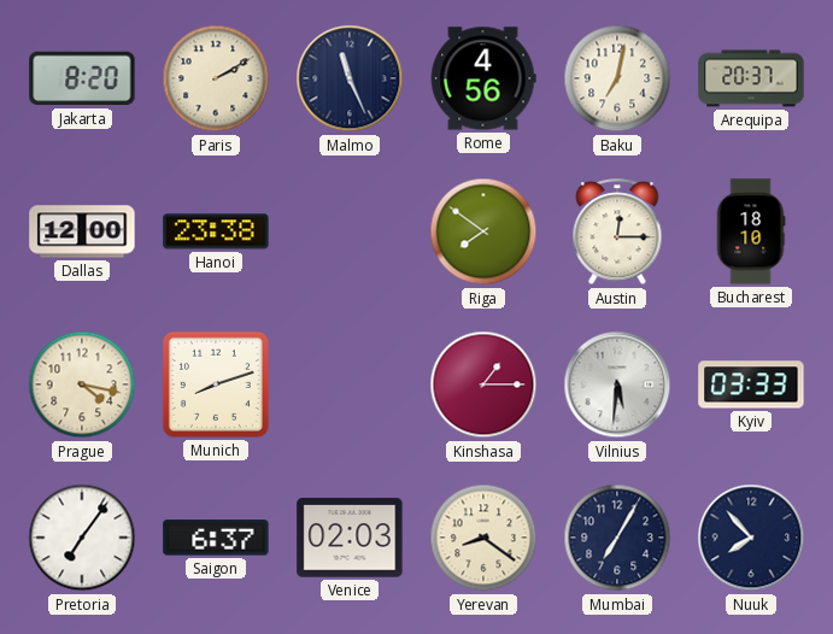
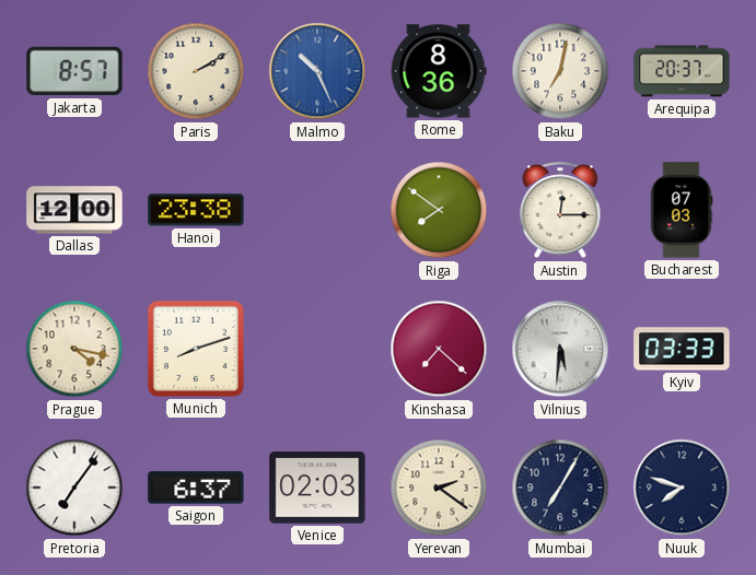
Jakarta: 8:20 -> 8:57 (74, 71)
Malmo: 11:26 -> 10:26 (317, 71)
Malmo dial: navy -> blue (317, 71)
Rome: 4:56 -> 8:36 (439, 71)
Bucharest: 18:10 -> 07:03 (682, 210)
Kinshasa: 1:15 -> 7:22 (439, 349)
Yerevan: 8:21 -> 2:21 (439, 488)
Nuuk: 7:53 -> 7:48 (682, 488)
